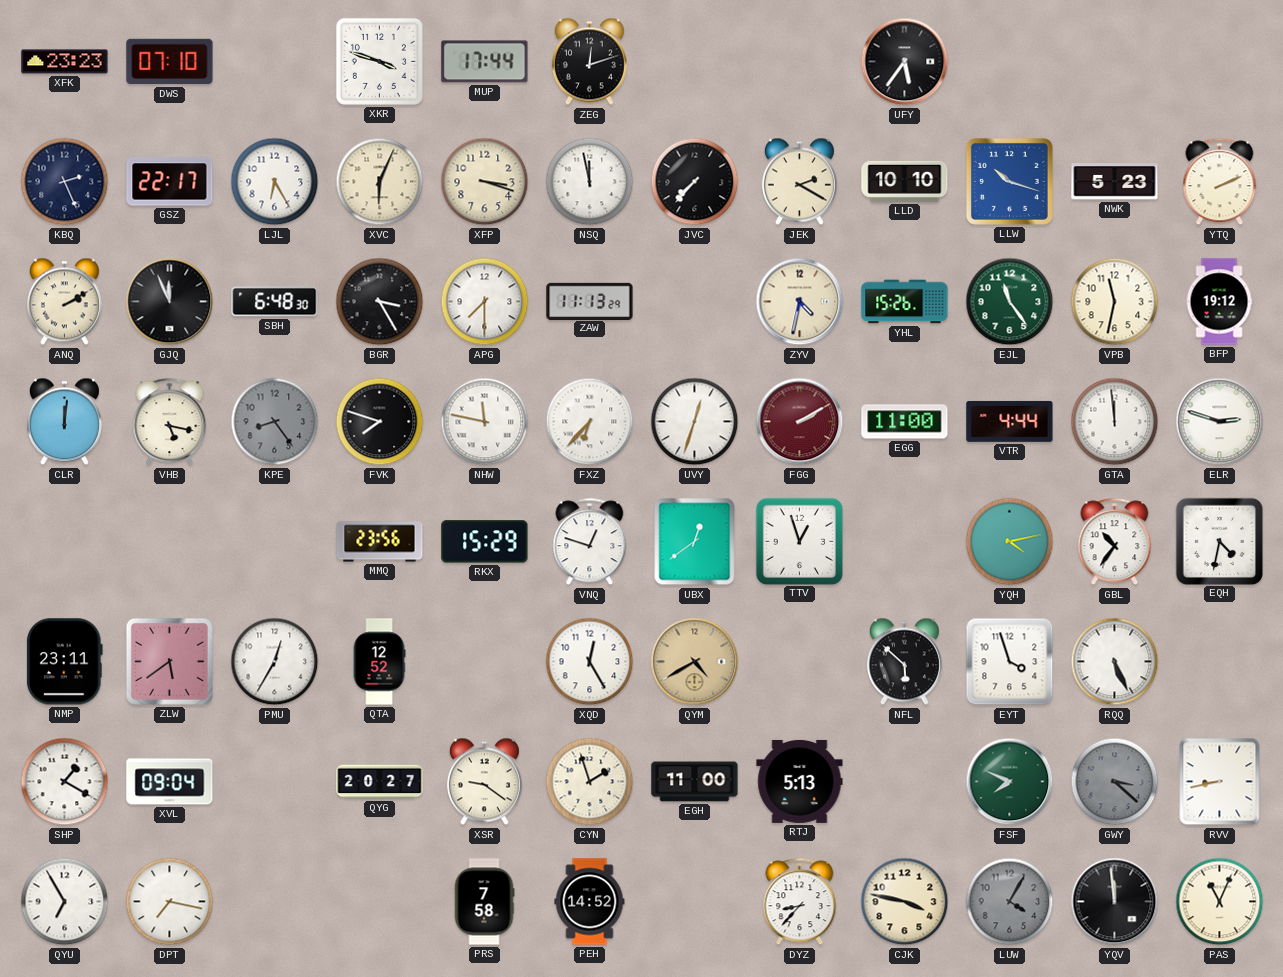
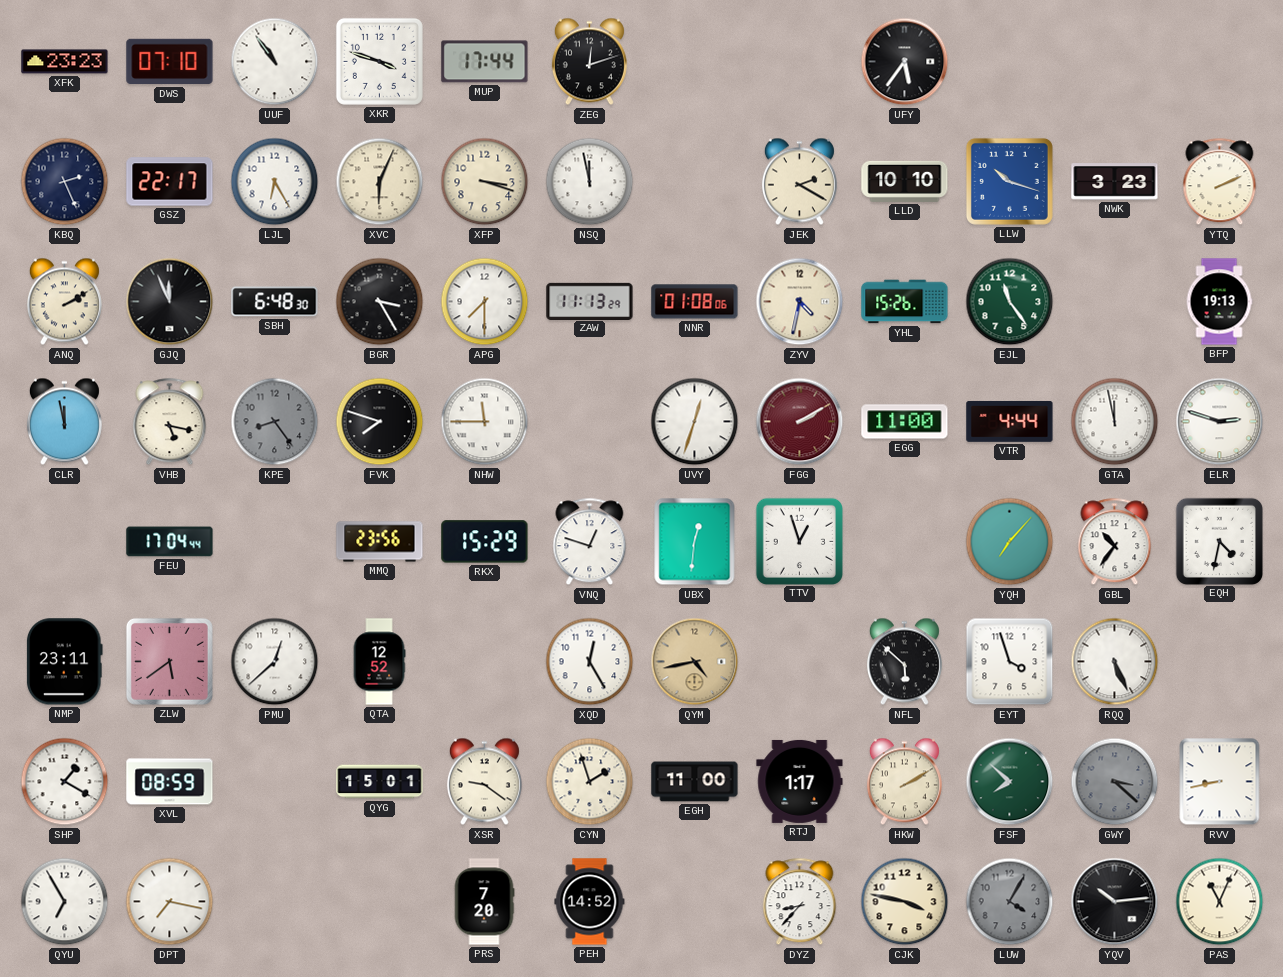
UUF: none -> 10:54 (275, 62)
JVC: 7:37 -> none (695, 182)
NWK: 5:23 -> 3:23 (1115, 182)
NNR: none -> 01:08 (695, 302)
VPB: 11:32 -> none (1115, 302)
BFP: 19:12 -> 19:13 (1219, 302)
CLR: 12:01 -> 11:58 (64, 422)
NHW: 11:47 -> 11:45 (485, 422)
FXZ: 6:37 -> none (590, 422)
GTA: 11:59 -> 11:58 (1115, 422)
FEU: none -> 17:04 (170, 542)
UBX: 12:39 -> 12:31 (695, 542)
YQH: 4:13 -> 7:07 (1010, 542)
PMU: 12:35 -> 12:38 (275, 662)
QYM: 4:40 -> 4:43 (695, 662)
XVL: 09:04 -> 08:59 (170, 782)
QYG: 20:27 -> 15:01 (380, 782)
RTJ: 5:13 -> 1:17 (800, 781)
HKW: none -> 2:10 (904, 782)
FSF: 7:49 -> 7:52 (1010, 782)
PRS: 7:58 -> 7:20 (484, 902)
YQV: 11:59 -> 10:14 (1115, 902)
